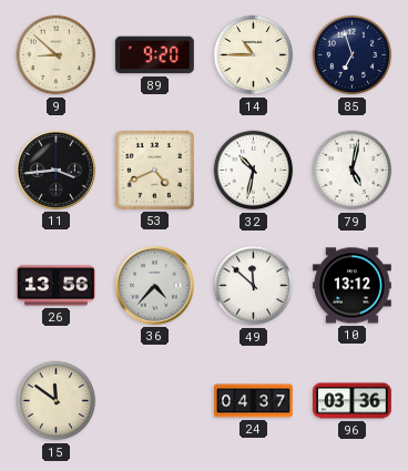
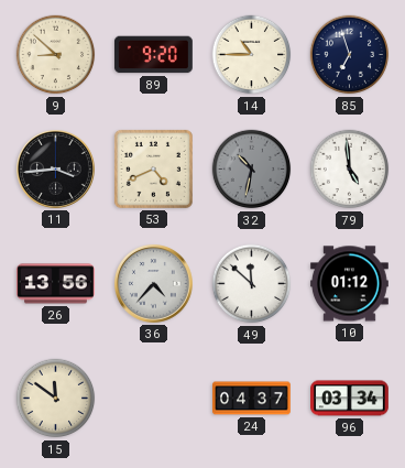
32 dial: white -> grey (252, 170)
79: 5:02 -> 4:59 (350, 170)
10: 13:12 -> 01:12 (350, 284)
96: 03:36 -> 03:34 (350, 399)
